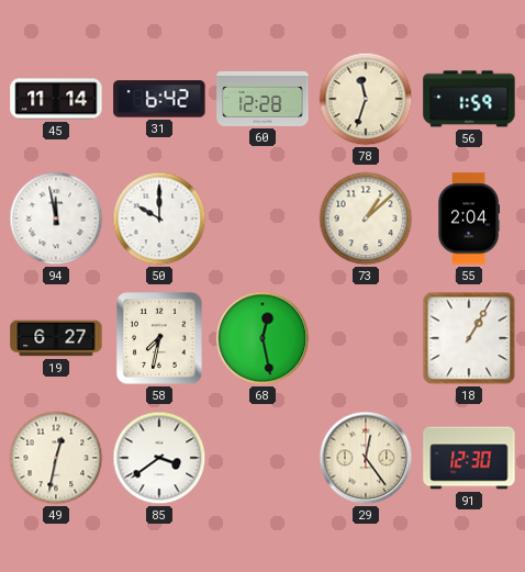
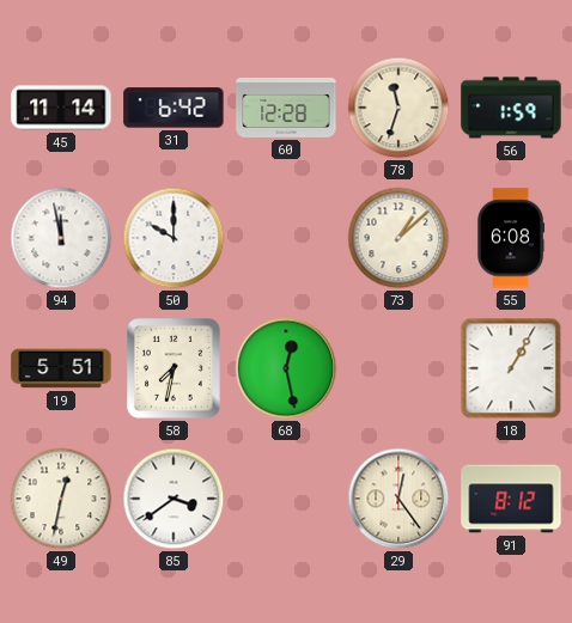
55: 2:04 -> 6:08 (511, 238)
19: 6:27 -> 5:51 (61, 368)
91: 12:30 -> 8:12 (511, 499)
